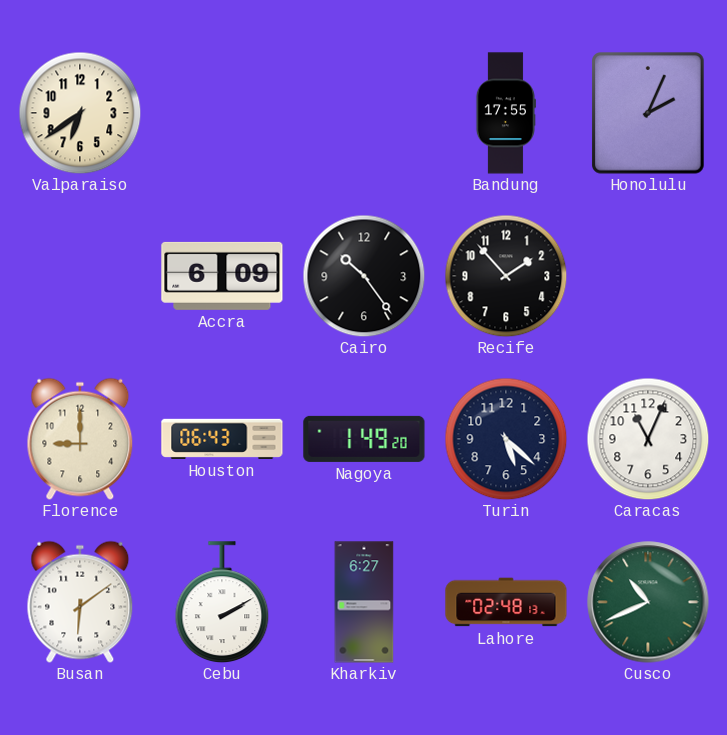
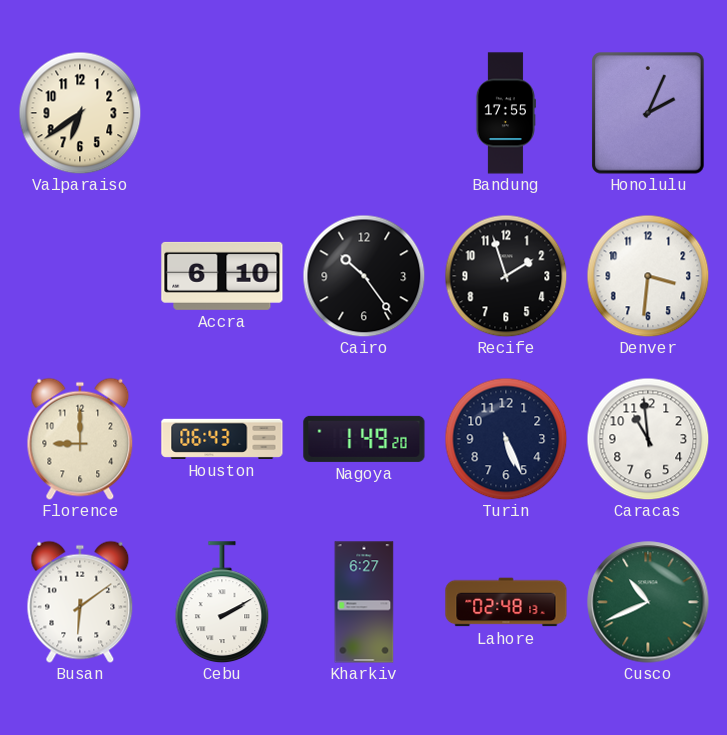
Accra: 6:09 -> 6:10 (222, 276)
Recife: 1:53 -> 1:57 (506, 276)
Denver: none -> 3:31 (648, 276)
Turin: 5:22 -> 5:26 (506, 439)
Caracas: 11:04 -> 10:59 (648, 439)
